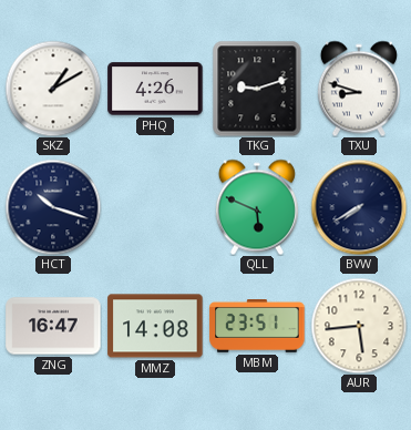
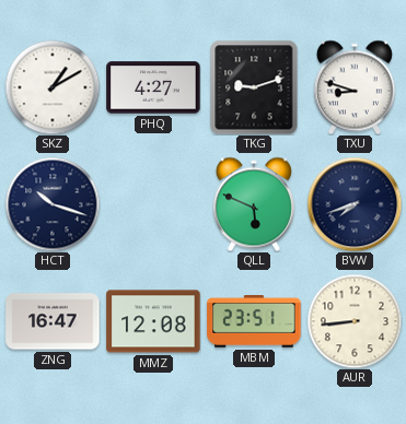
PHQ: 4:26 -> 4:27 (153, 87)
BVW: 7:40 -> 7:42 (355, 204)
MMZ: 14:08 -> 12:08 (153, 321)
AUR: 5:44 -> 8:44 (355, 321)
